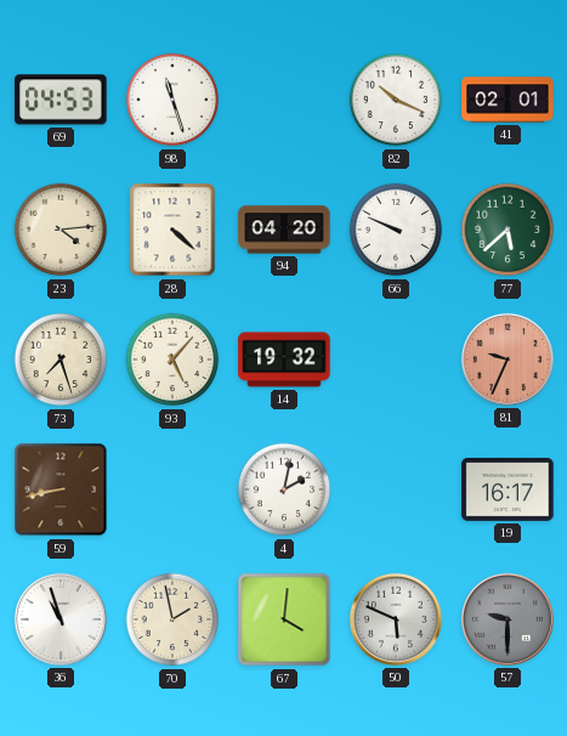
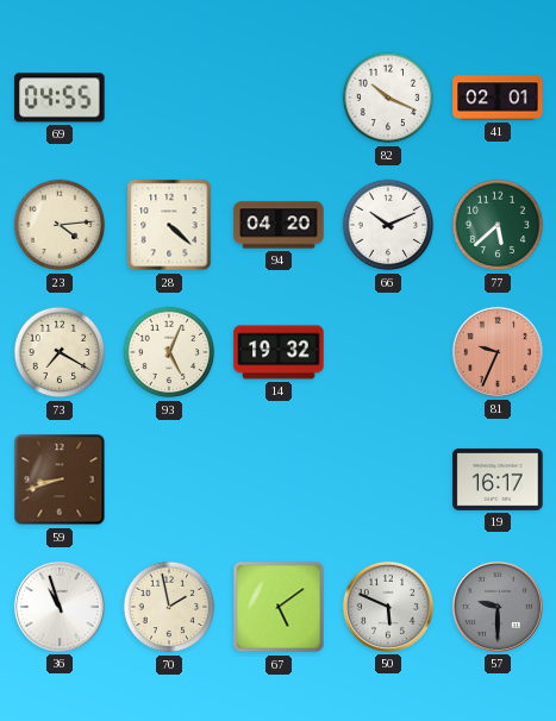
69: 04:53 -> 04:55 (60, 98)
98: 11:27 -> none (172, 100)
66: 9:49 -> 10:11 (388, 225)
73: 7:27 -> 7:20 (60, 352)
93: 5:07 -> 5:04 (169, 352)
59: 8:43 -> 8:42 (60, 479)
4: 2:02 -> none (284, 489)
67: 4:01 -> 5:09 (279, 607)
